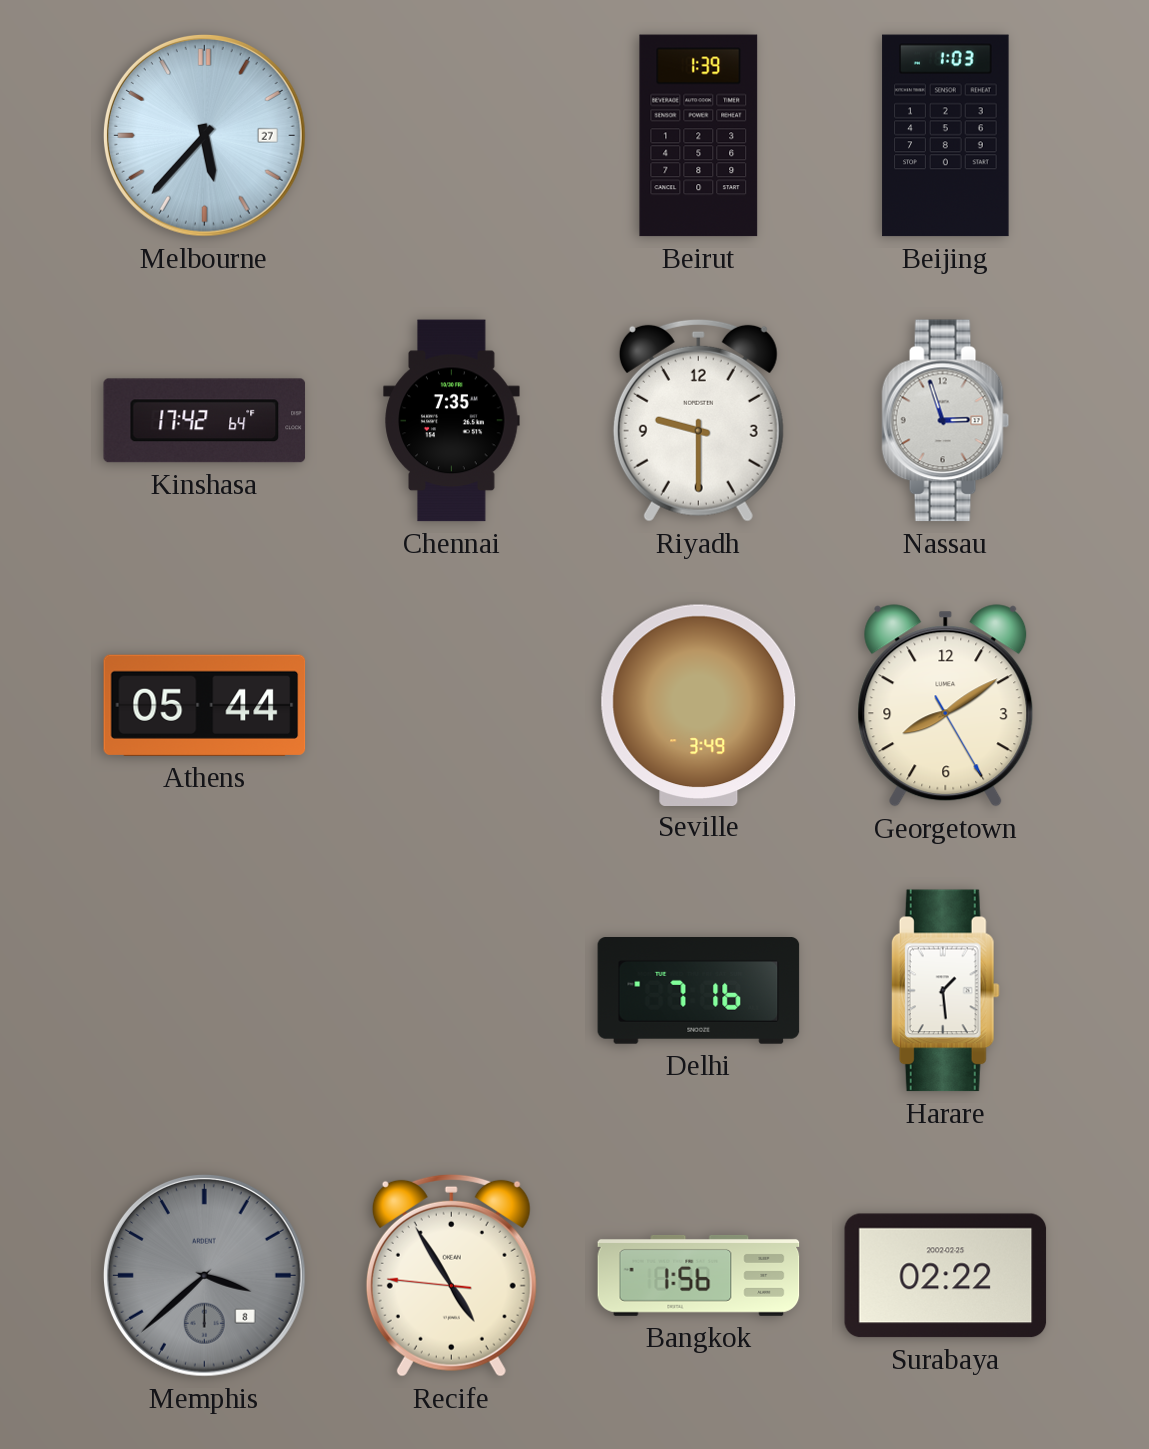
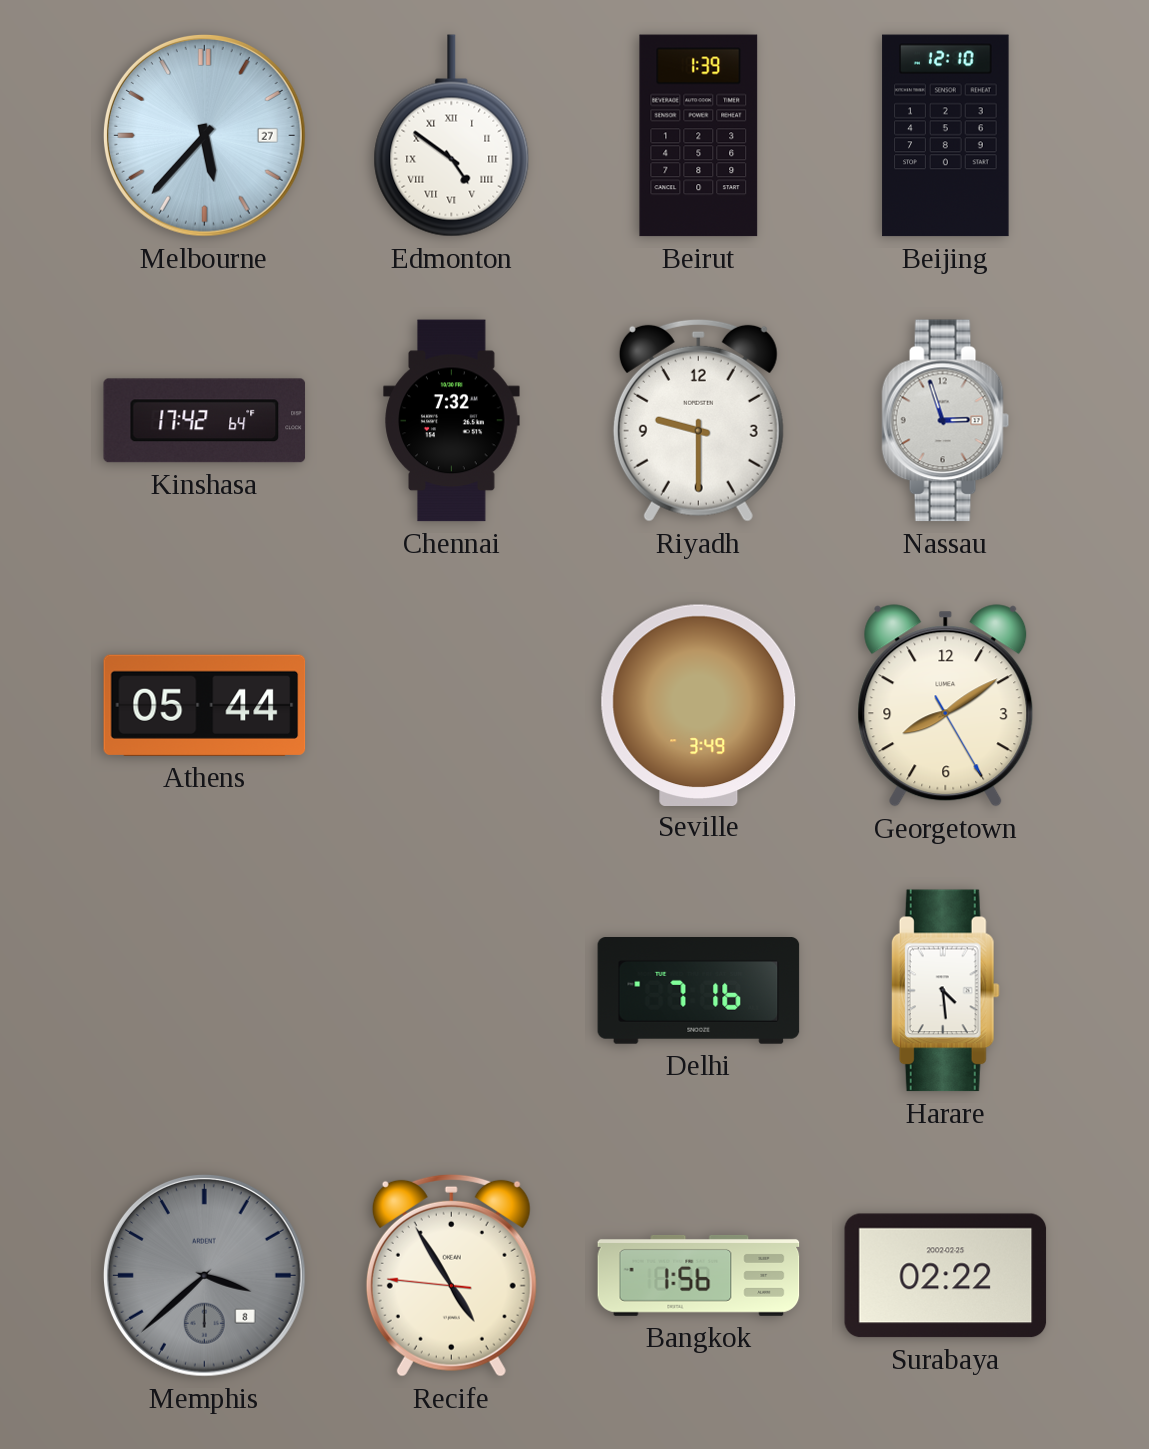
Edmonton: none -> 4:51 (452, 136)
Beijing: 1:03 -> 12:10 (946, 136)
Chennai: 7:35 -> 7:32 (452, 421)
Harare: 1:29 -> 4:29 (945, 991)
